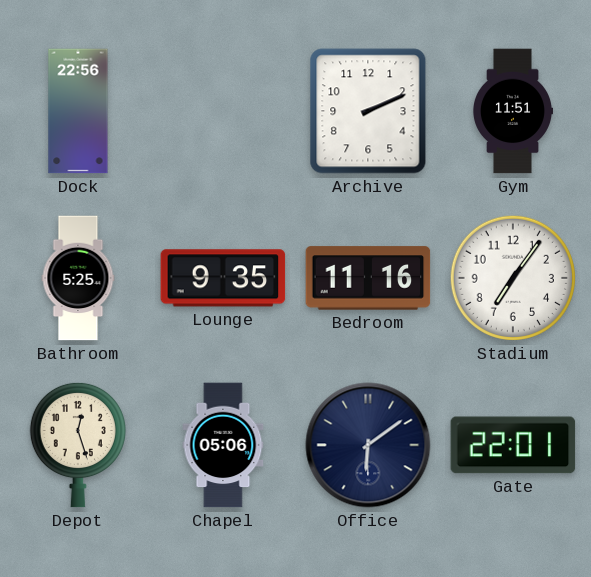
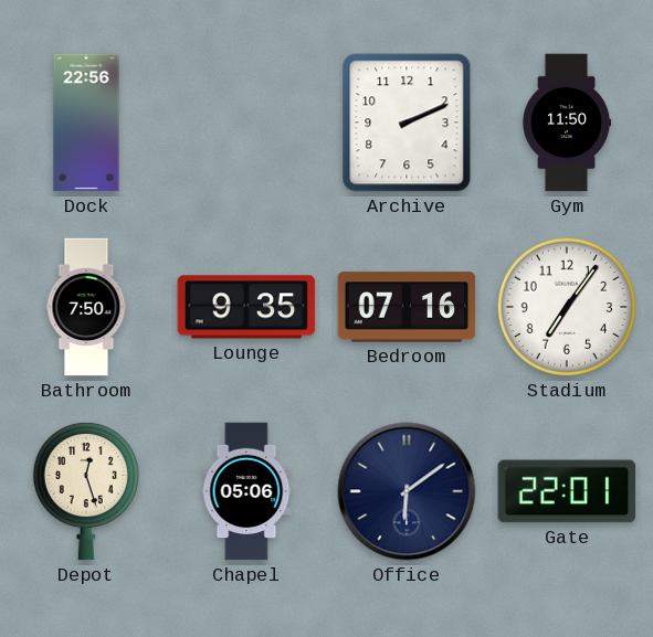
Gym: 11:51 -> 11:50 (566, 123)
Bathroom: 5:25 -> 7:50 (86, 307)
Bedroom: 11:16 -> 07:16 (407, 307)
